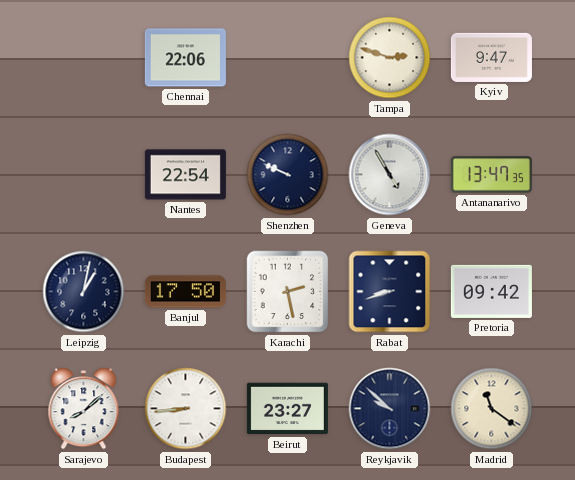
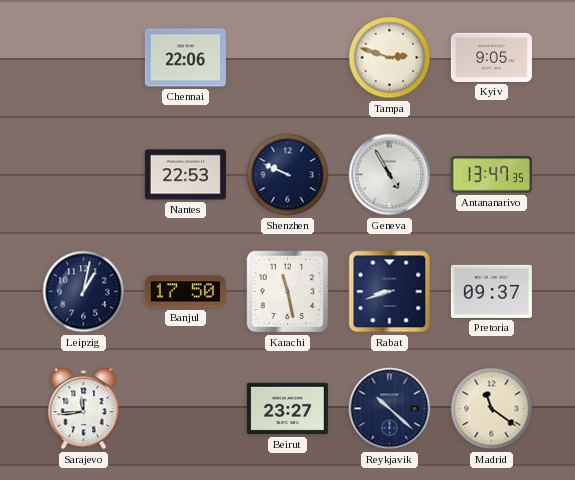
Kyiv: 9:47 -> 9:05 (491, 57)
Nantes: 22:54 -> 22:53 (185, 175)
Karachi: 2:28 -> 11:28 (288, 292)
Pretoria: 09:42 -> 09:37 (491, 291)
Sarajevo: 8:08 -> 11:44 (84, 409)
Budapest: 8:44 -> none (186, 409)
Reykjavik: 9:52 -> 10:22 (390, 409)
